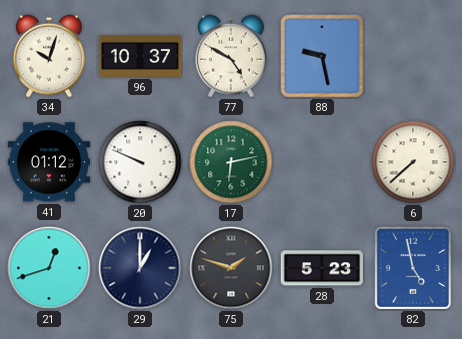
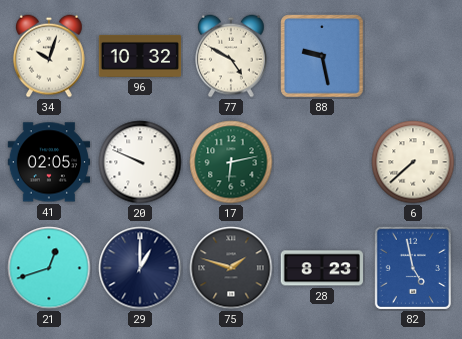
96: 10:37 -> 10:32 (140, 56)
41: 01:12 -> 02:05 (49, 162)
28: 5:23 -> 8:23 (322, 268)
